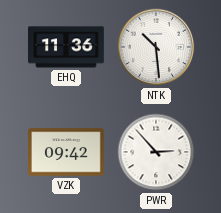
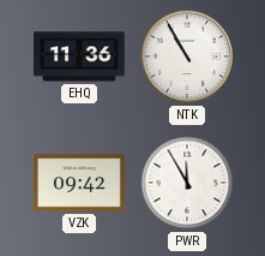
NTK: 10:29 -> 10:55 (187, 56)
PWR: 2:53 -> 11:55 (187, 183)
